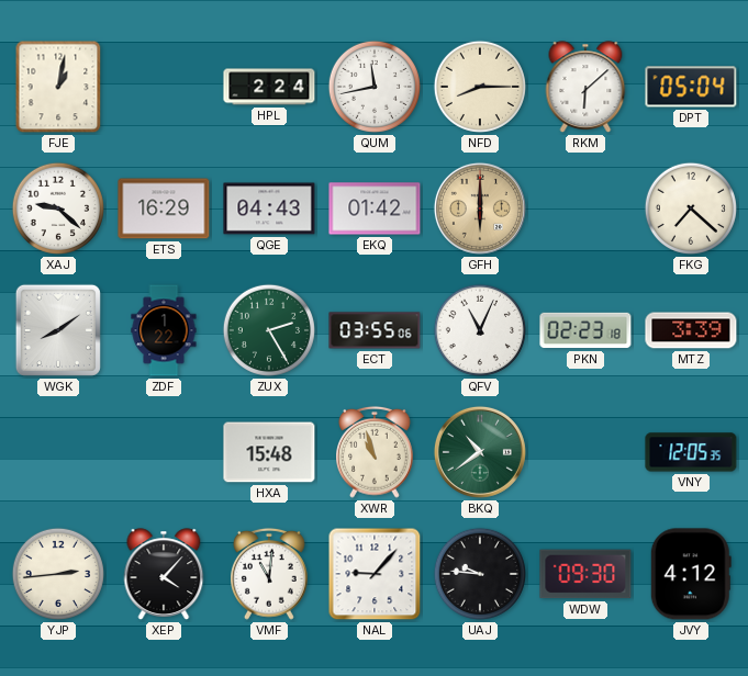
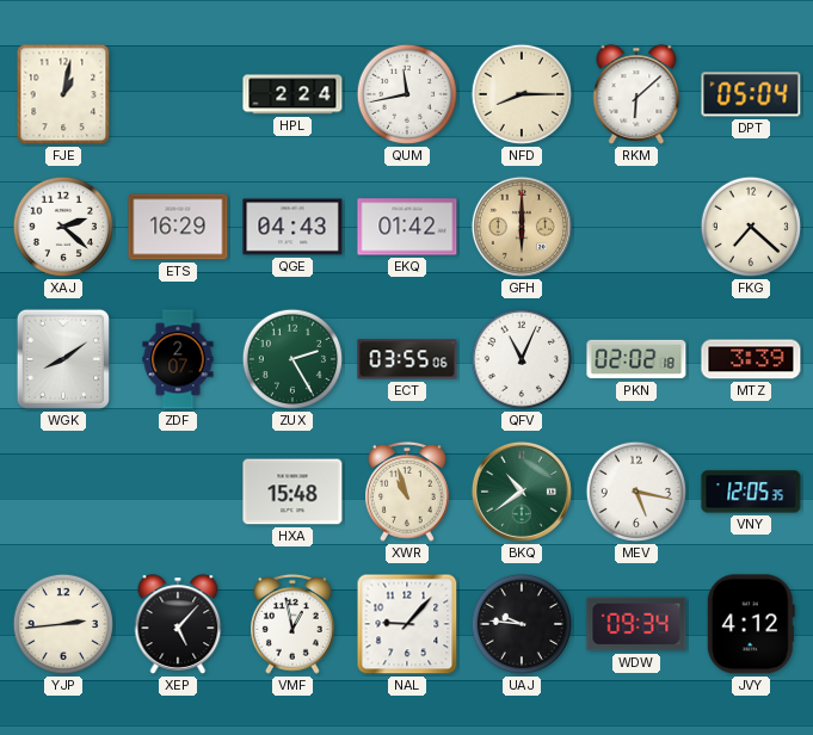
XAJ: 9:22 -> 2:22 (63, 227)
ZDF: 1:22 -> 2:07 (178, 359)
PKN: 02:23 -> 02:02 (636, 359)
MEV: none -> 5:17 (636, 492)
XEP: 4:07 -> 5:07 (178, 624)
VMF: 11:01 -> 12:58 (294, 624)
WDW: 09:30 -> 09:34 (636, 624)
